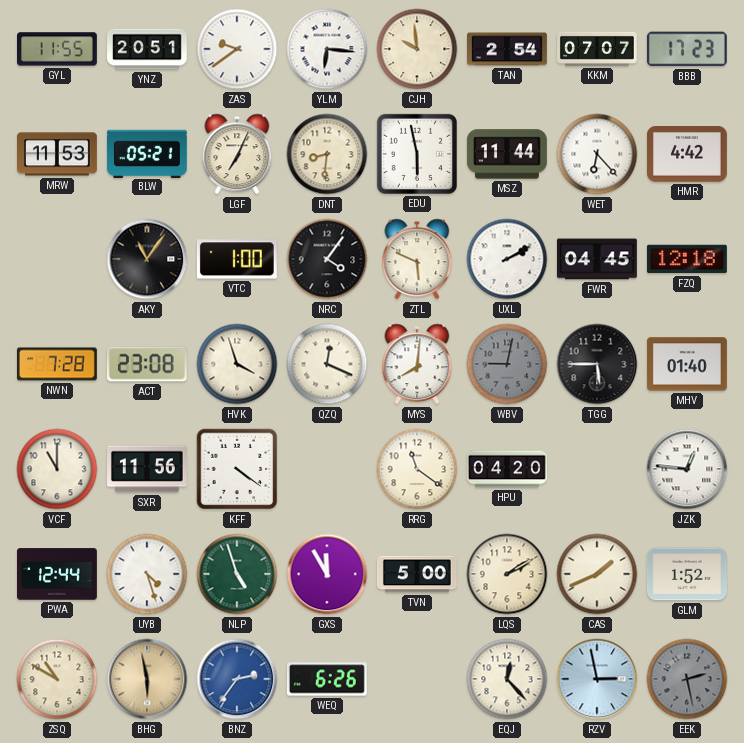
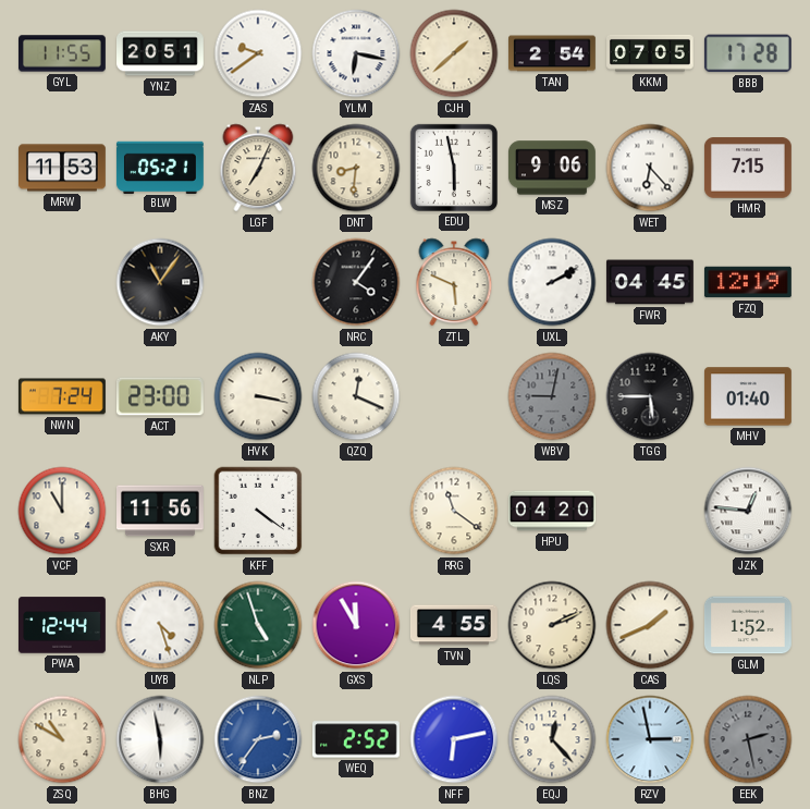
YLM: 6:16 -> 6:17 (356, 53)
CJH: 9:59 -> 1:38 (454, 53)
KKM: 07:07 -> 07:05 (651, 53)
BBB: 17:23 -> 17:28 (748, 53)
MSZ: 11:44 -> 9:06 (552, 168)
HMR: 4:42 -> 7:15 (748, 168)
VTC: 1:00 -> none (237, 259)
FZQ: 12:18 -> 12:19 (748, 282)
NWN: 7:28 -> 7:24 (62, 396)
ACT: 23:08 -> 23:00 (160, 396)
HVK: 3:57 -> 3:17 (258, 396)
MYS: 8:01 -> none (417, 364)
TVN: 5:00 -> 4:55 (454, 625)
LQS: 2:10 -> 2:11 (552, 625)
BHG dial: champagne -> white (160, 739)
WEQ: 6:26 -> 2:52 (356, 739)
NFF: none -> 6:13 (454, 739)
